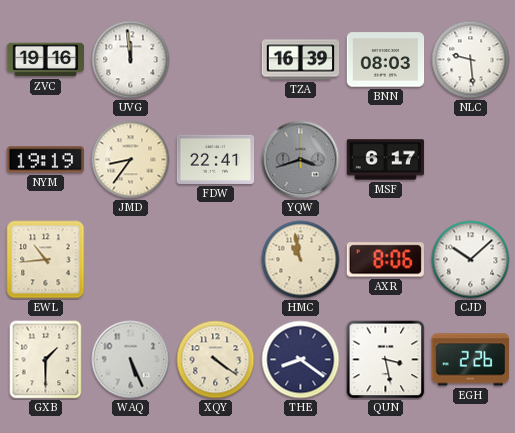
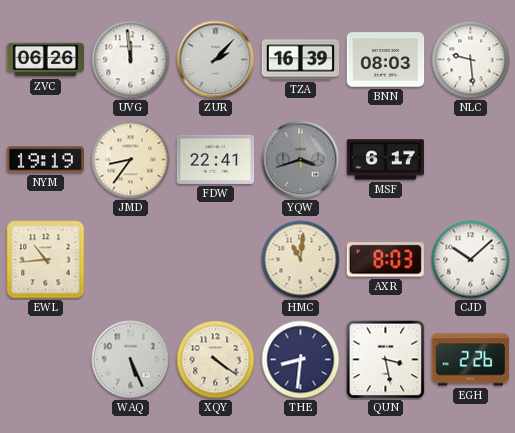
ZVC: 19:16 -> 06:26 (46, 60)
ZUR: none -> 2:07 (216, 60)
HMC: 10:58 -> 11:01 (301, 260)
AXR: 8:06 -> 8:03 (385, 260)
GXB: 1:30 -> none (46, 360)
THE: 8:21 -> 8:31 (301, 360)
